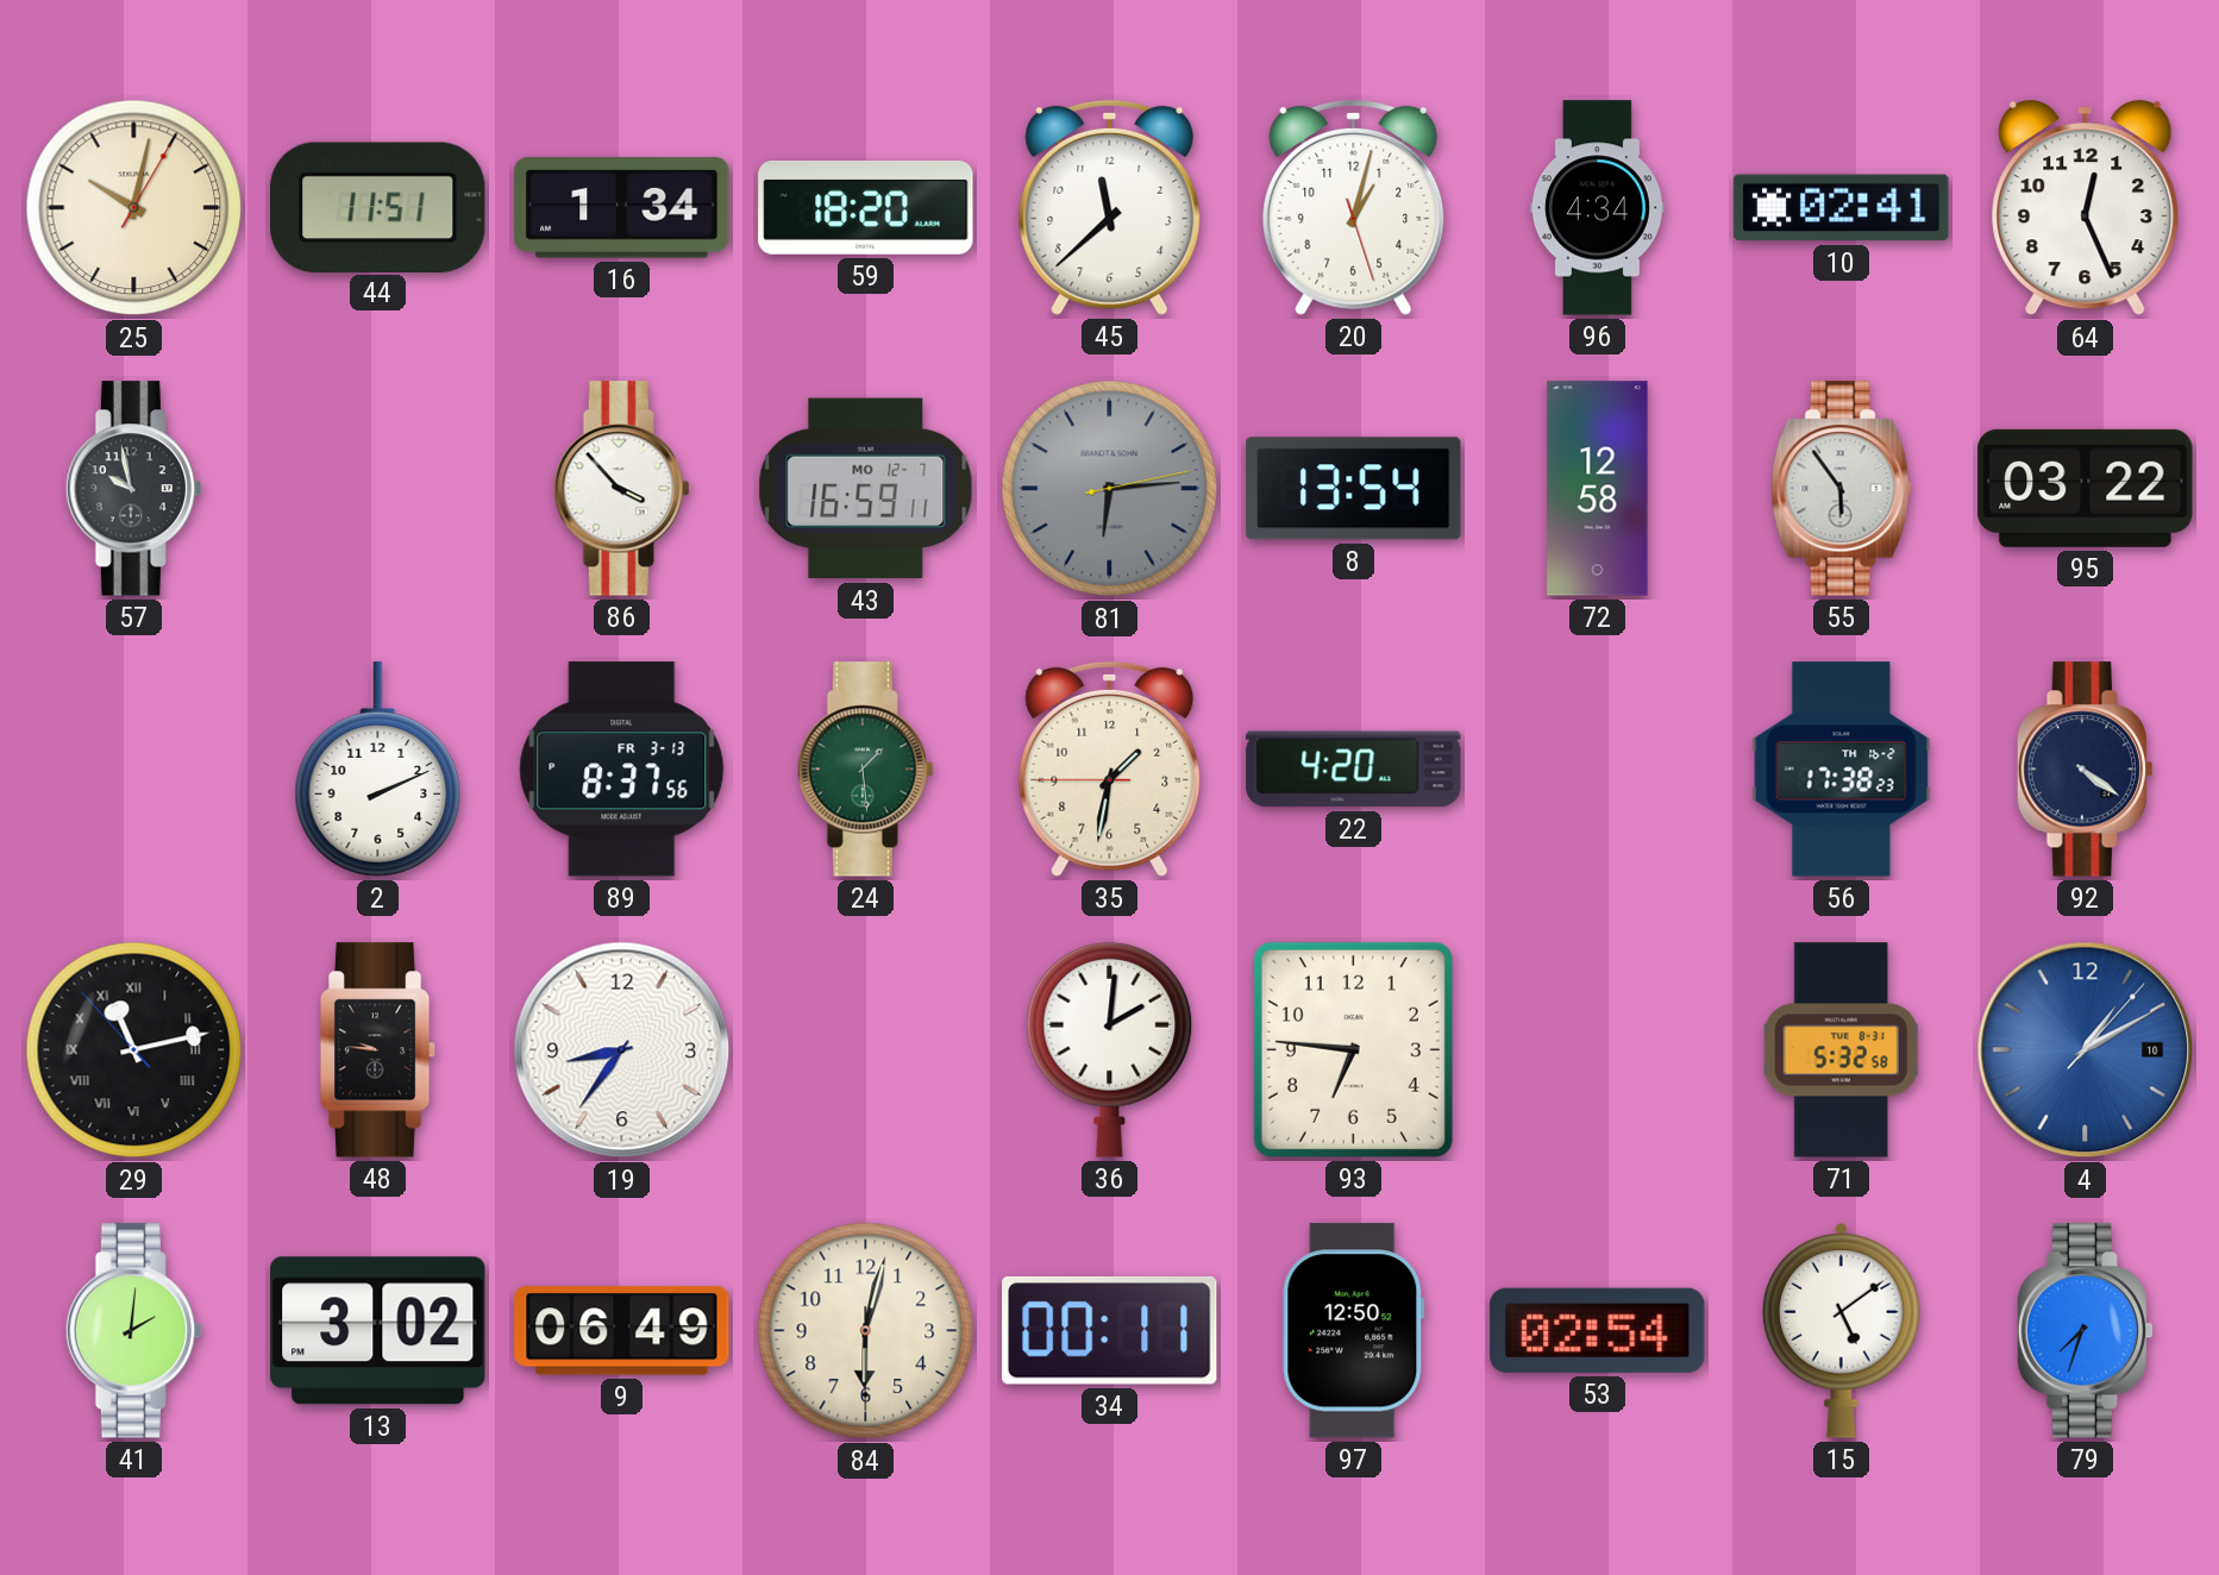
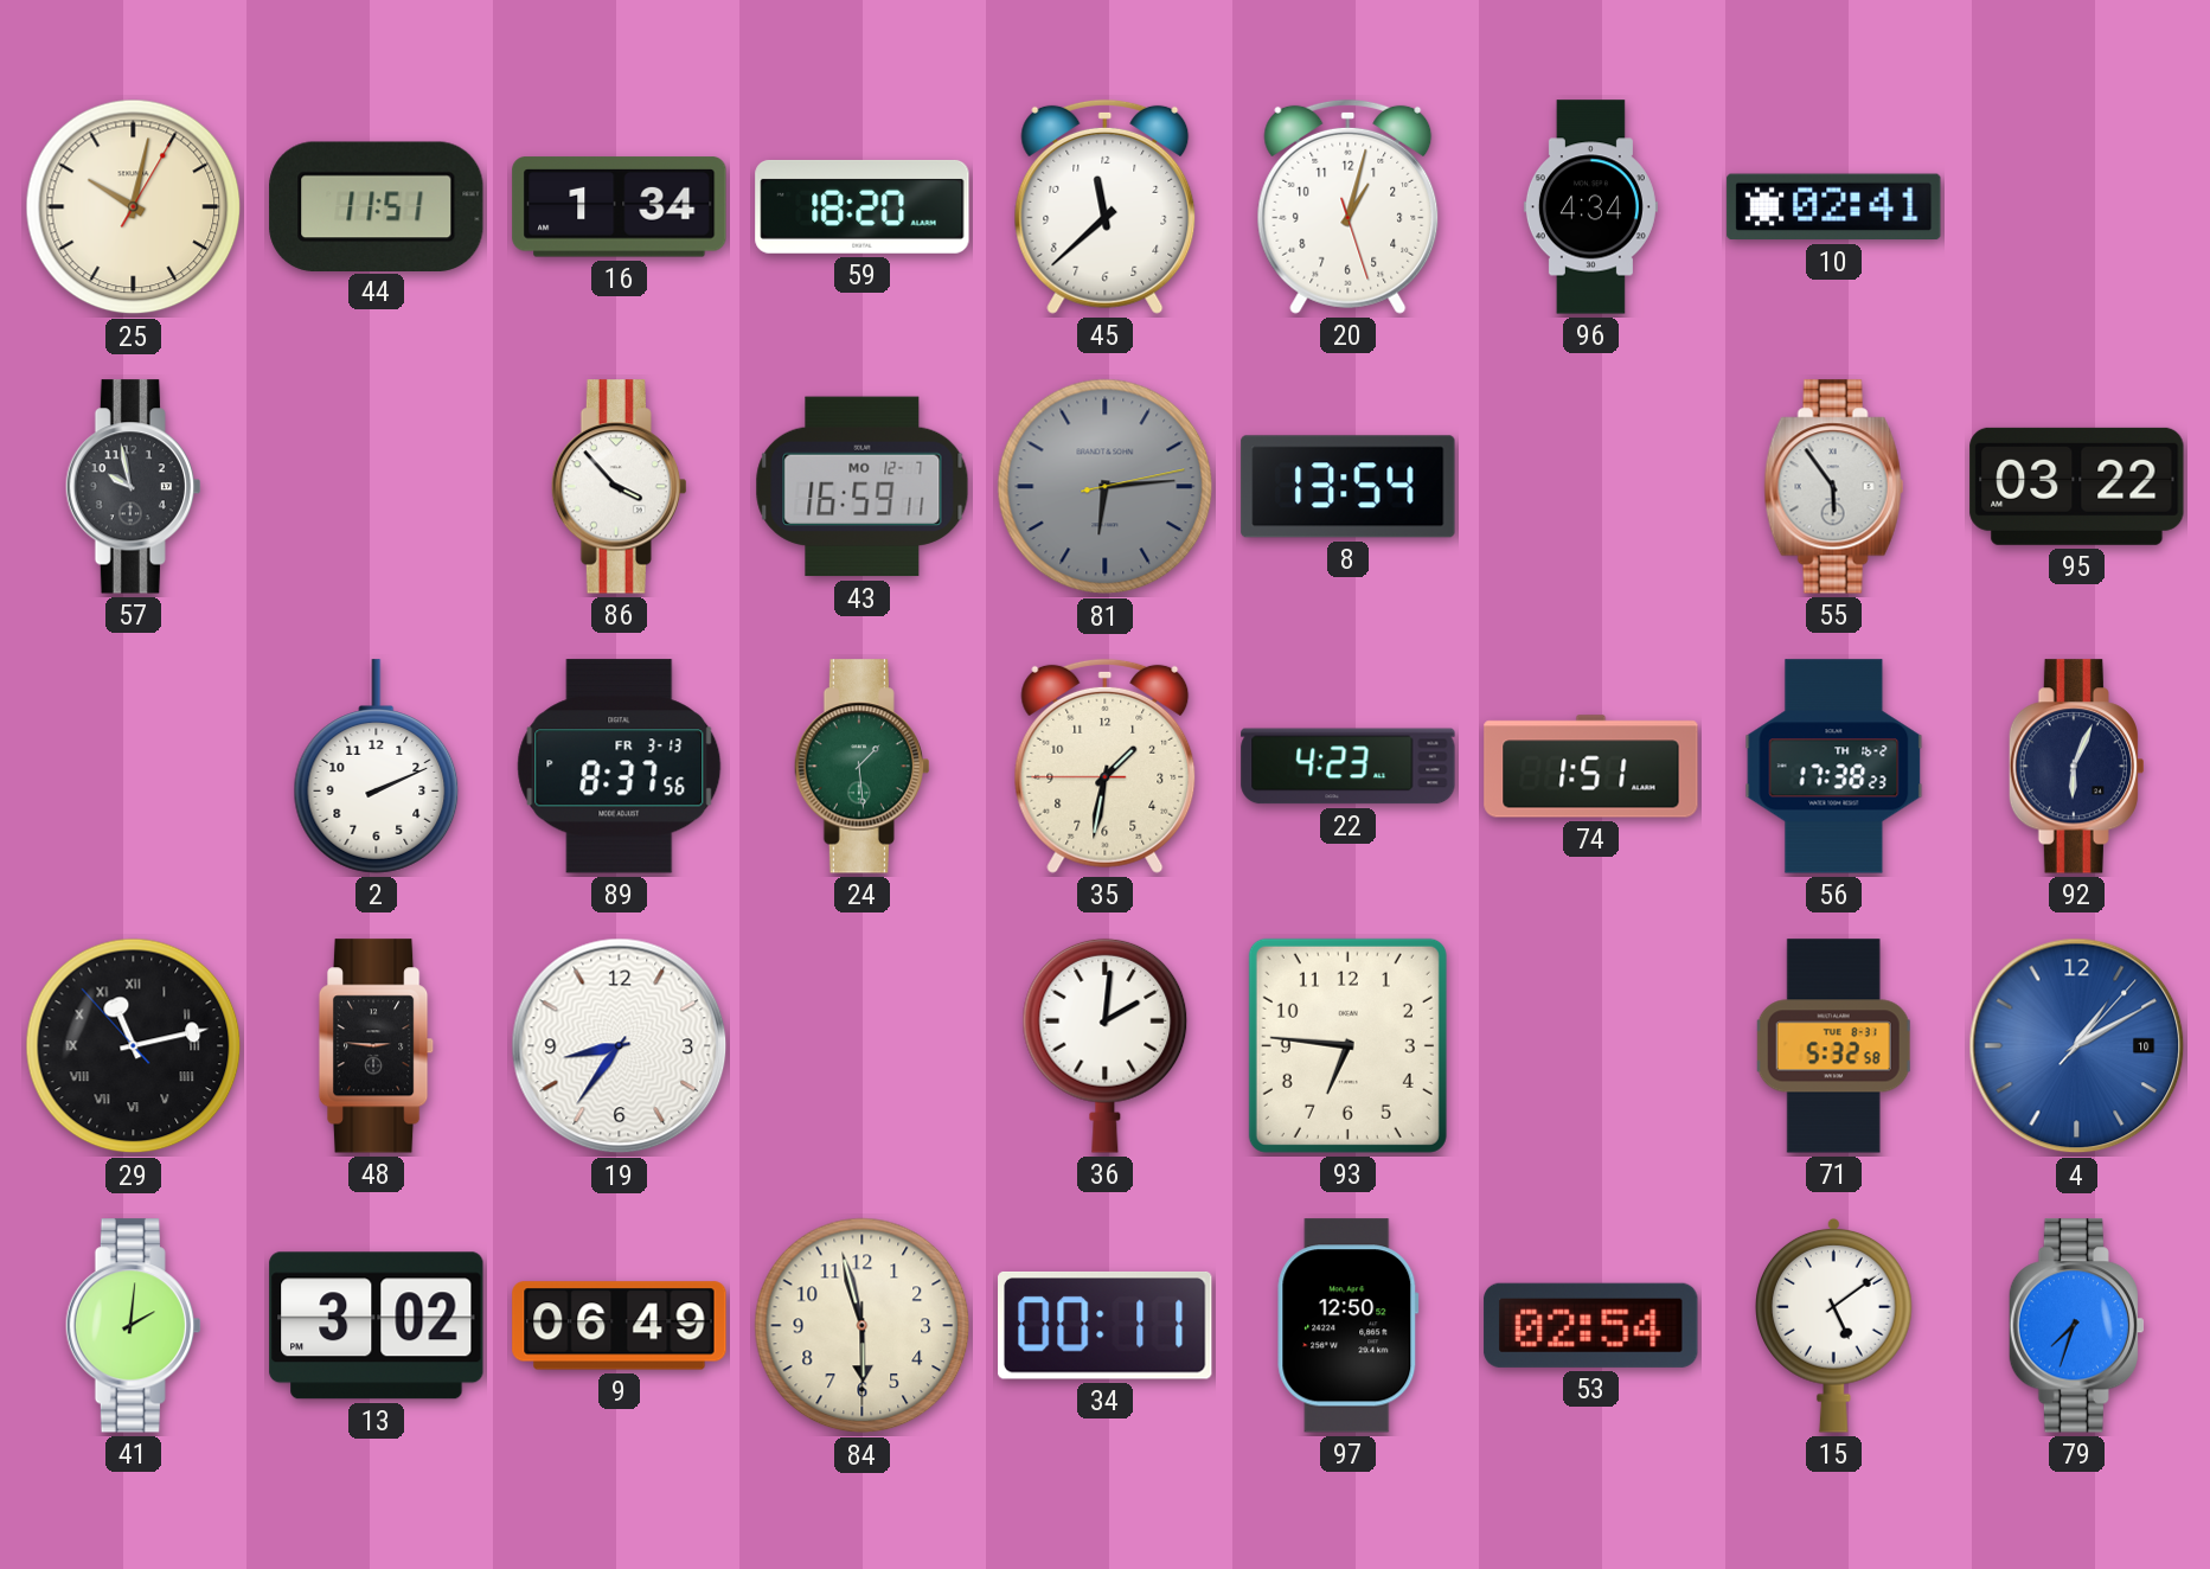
64: 12:26 -> none (2086, 208)
72: 12:58 -> none (1598, 489)
22: 4:20 -> 4:23 (1349, 767)
74: none -> 1:51 (1591, 767)
92: 4:21 -> 6:04 (2076, 767)
48: 9:46 -> 2:46 (377, 1046)
84: 6:02 -> 5:57 (863, 1326)
